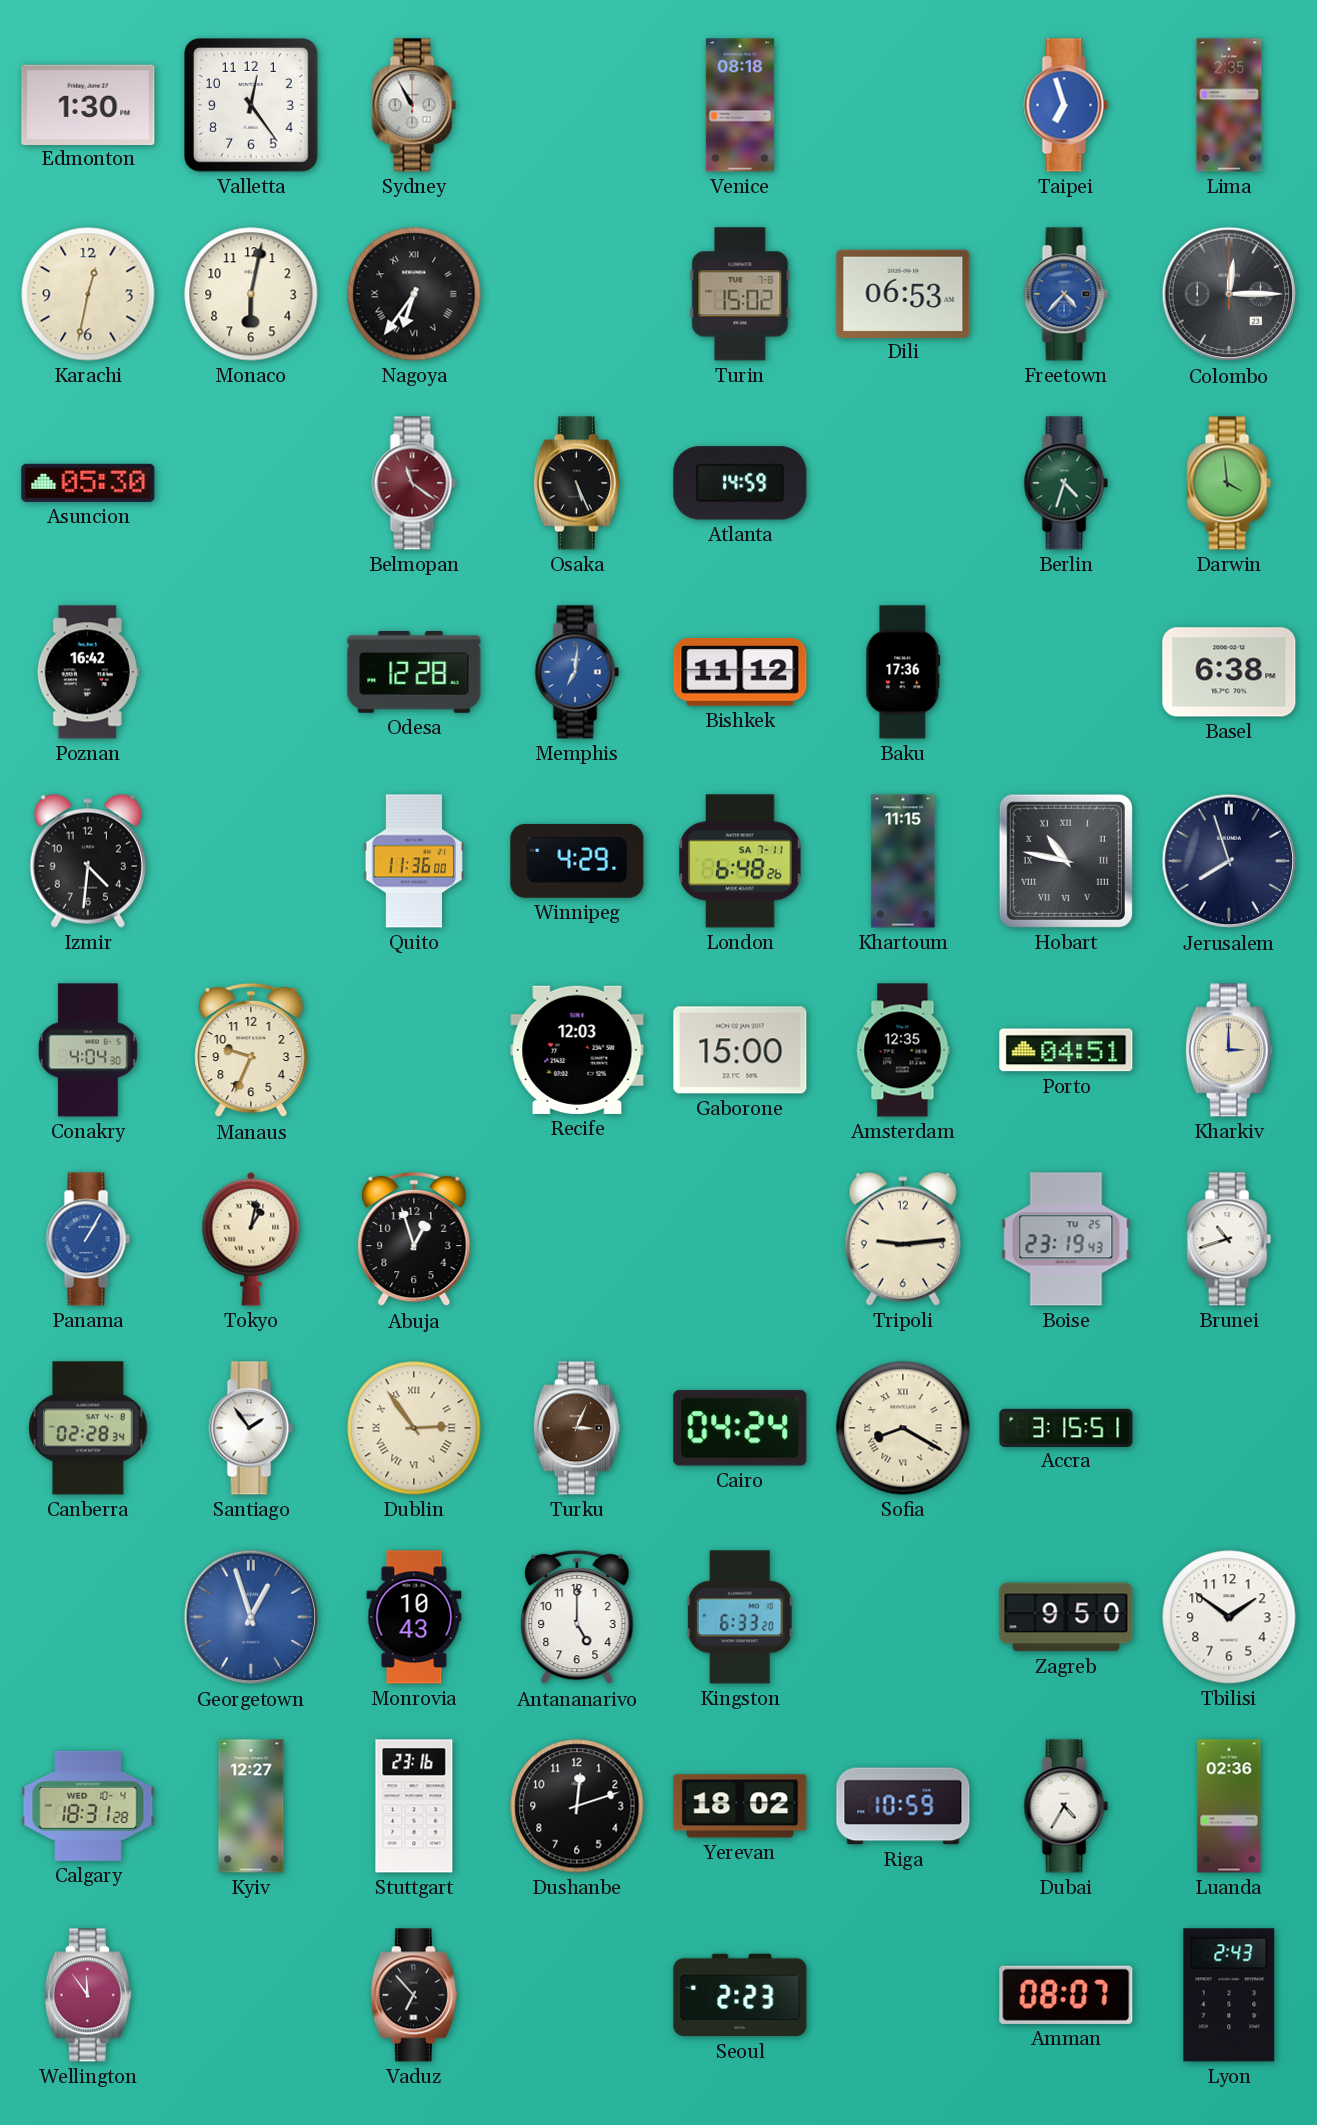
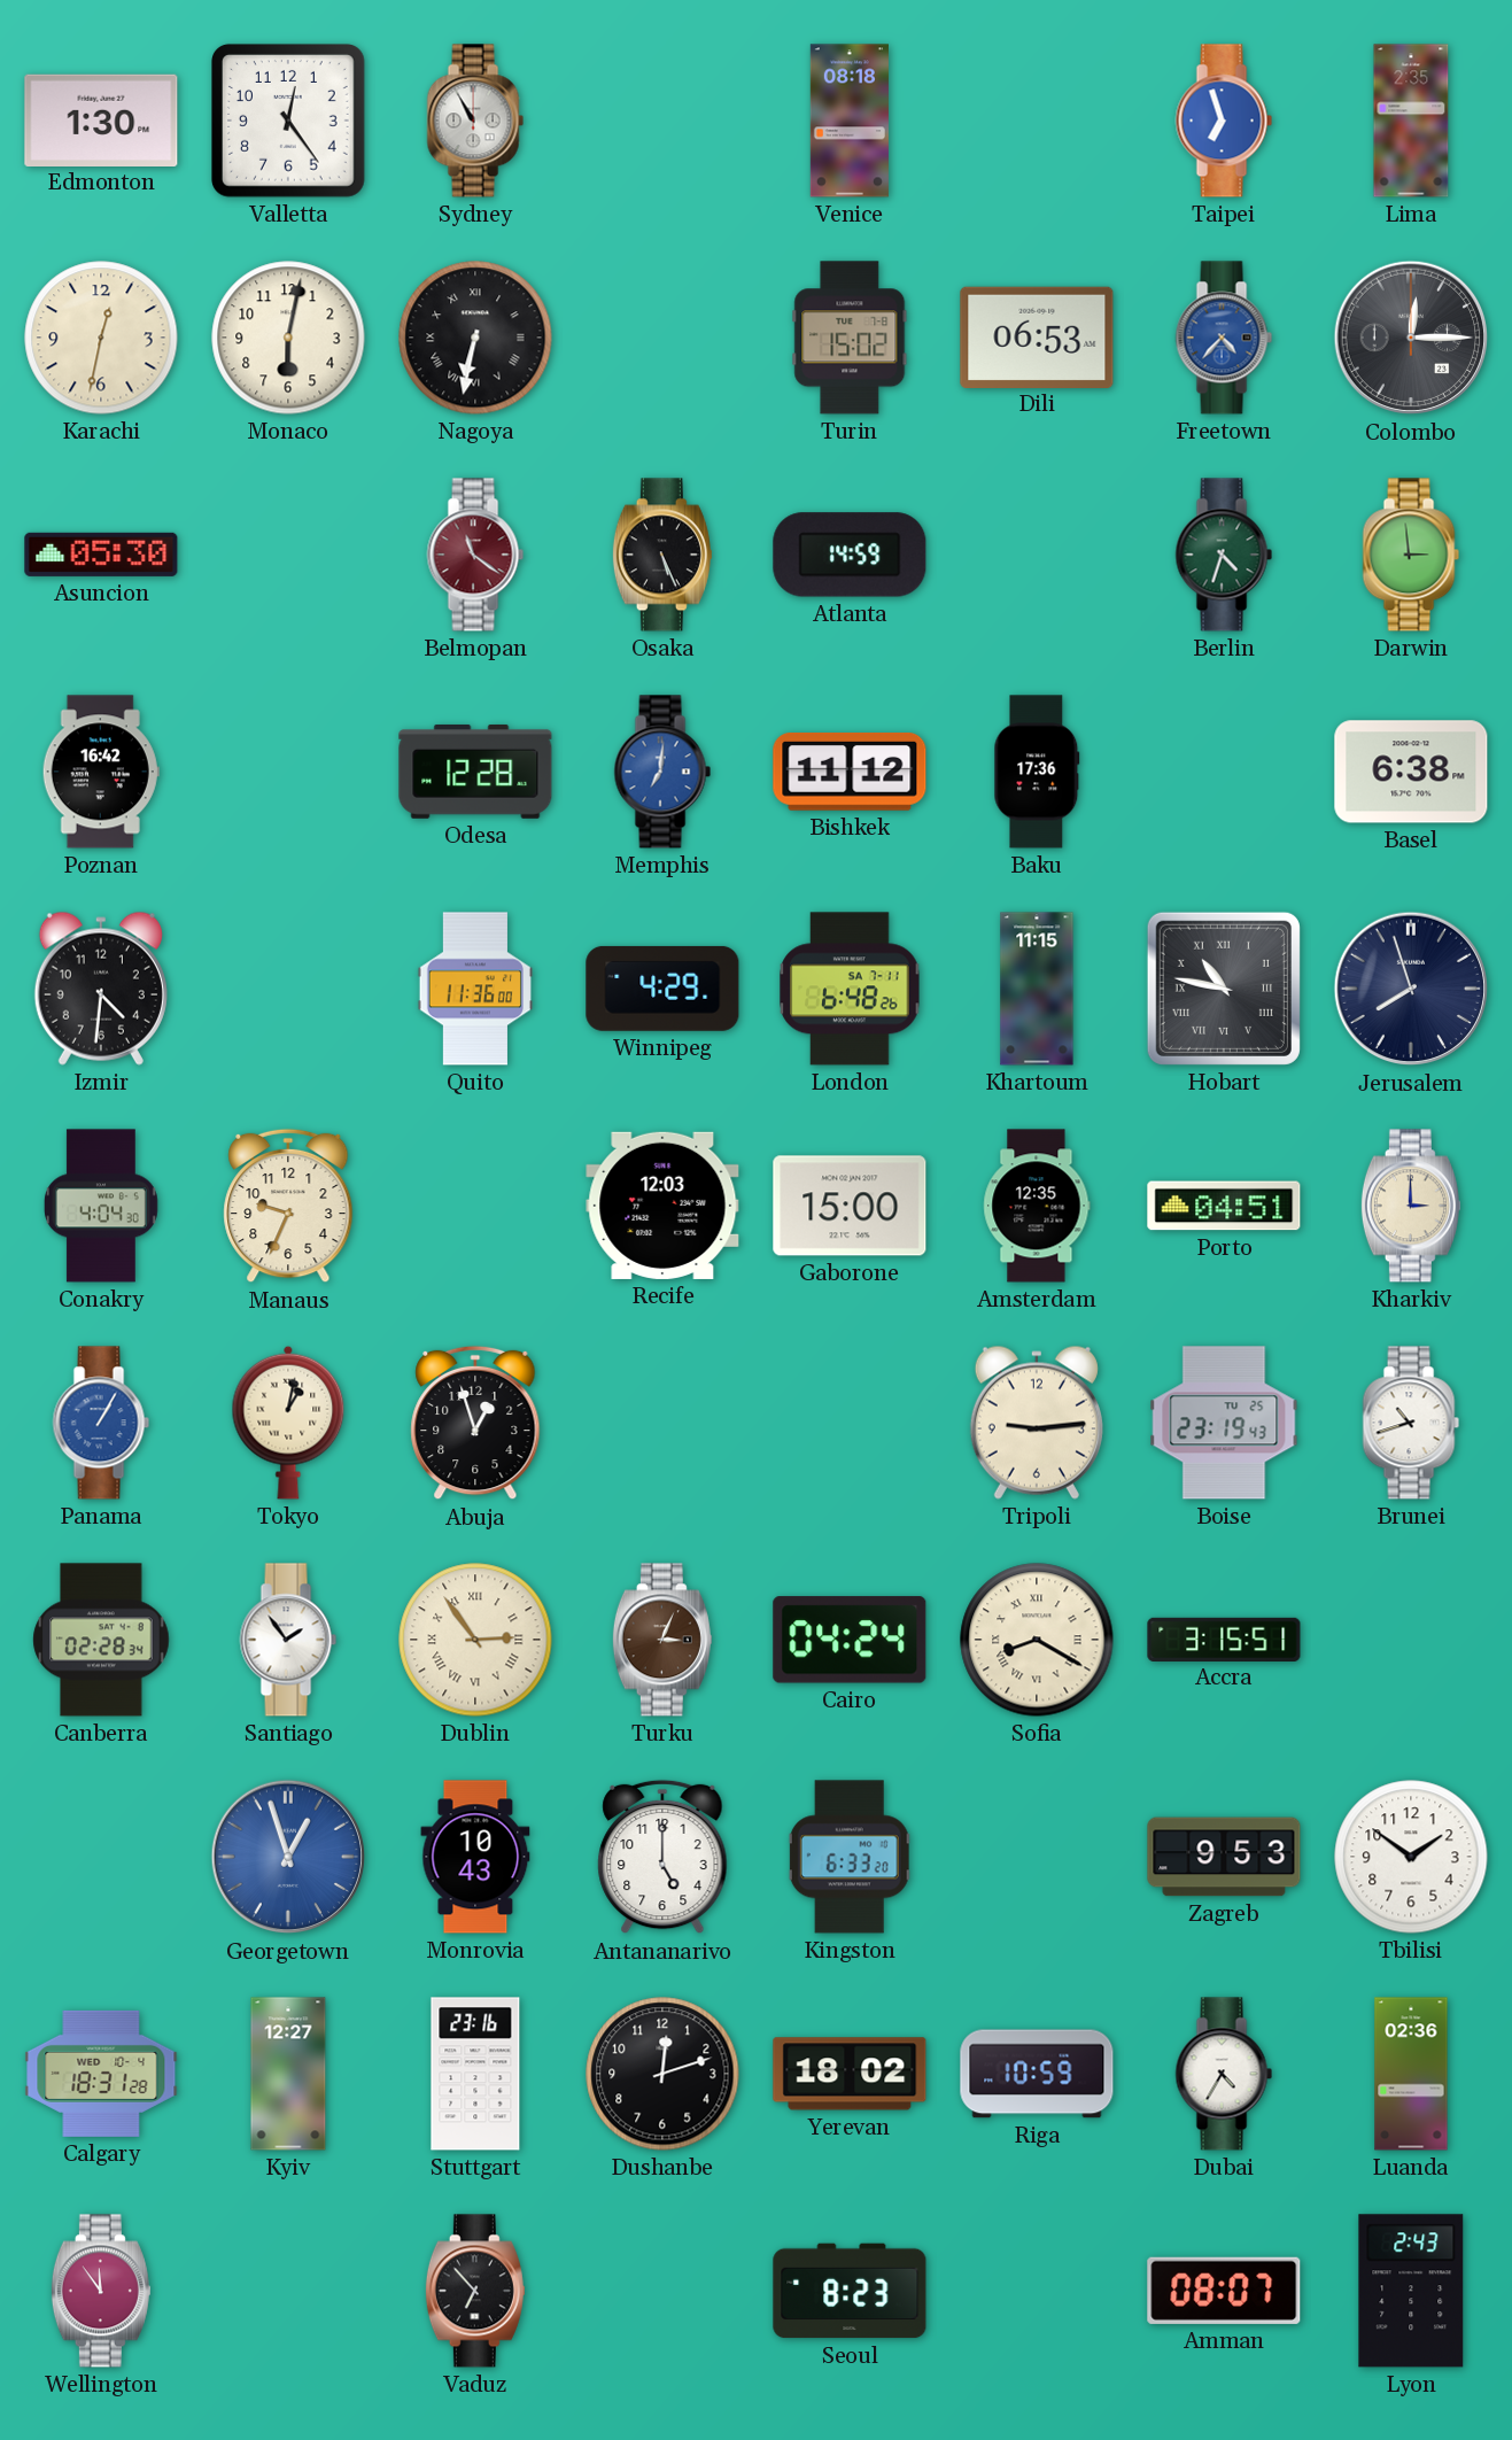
Nagoya: 6:36 -> 6:32 (475, 338)
Darwin: 3:59 -> 2:59 (1411, 555)
Zagreb: 9:50 -> 9:53 (1224, 1857)
Seoul: 2:23 -> 8:23 (850, 2291)
